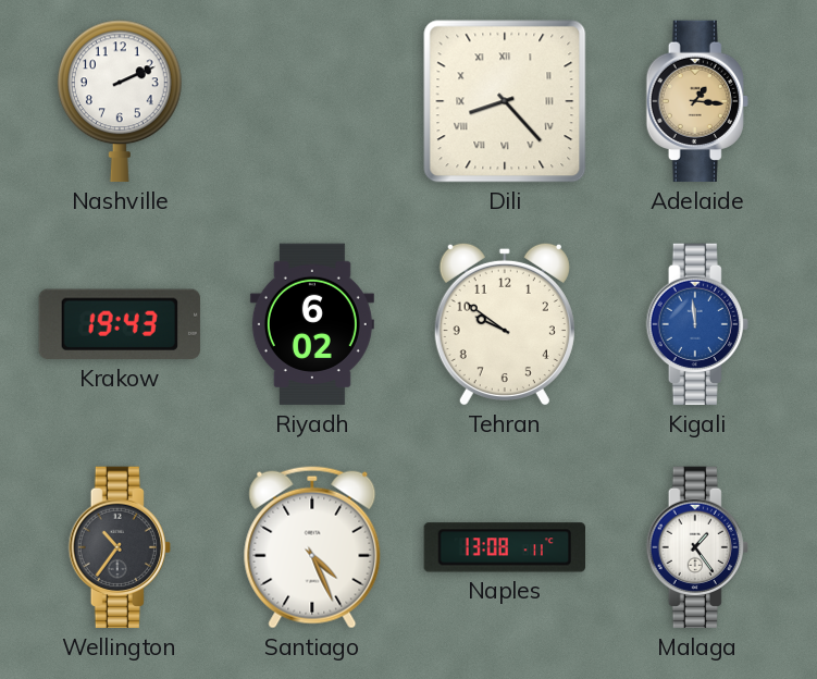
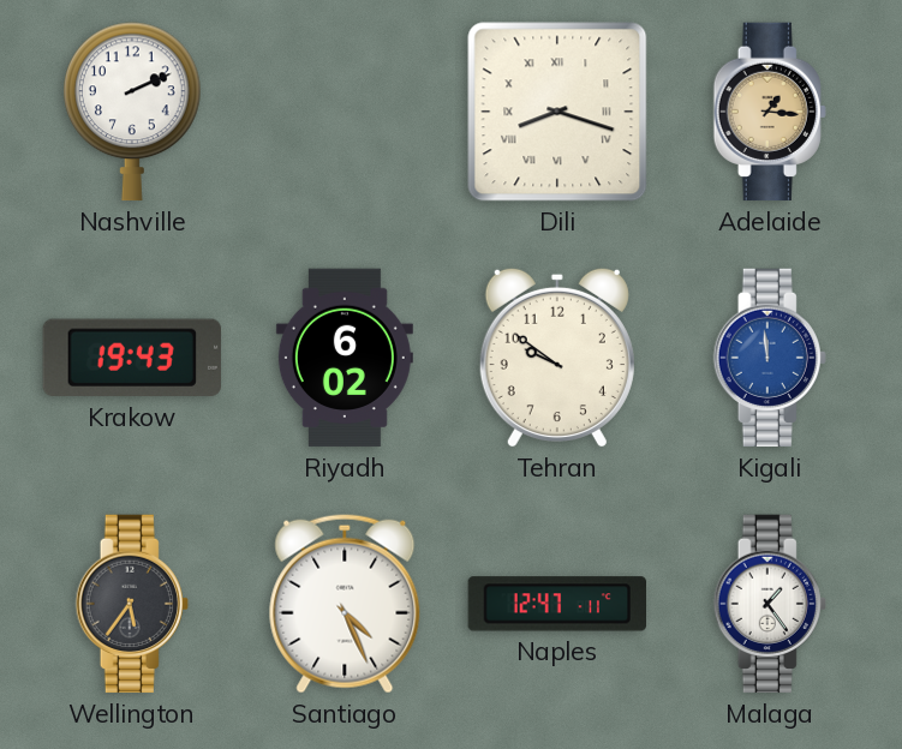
Dili: 8:23 -> 8:18 (557, 112)
Wellington: 10:36 -> 5:36 (132, 604)
Naples: 13:08 -> 12:47 (556, 604)
